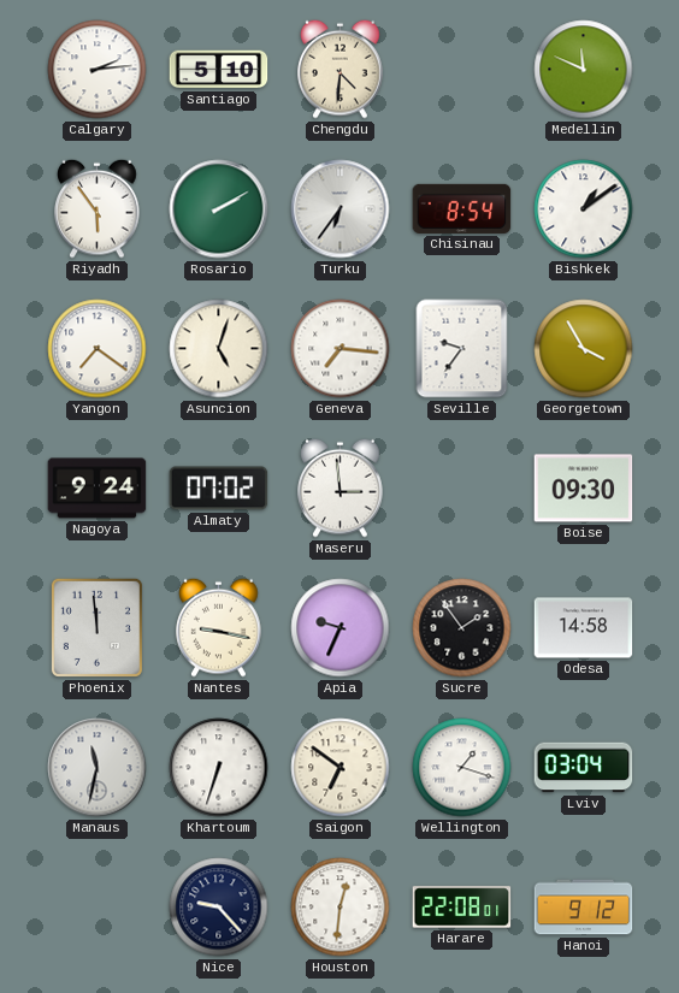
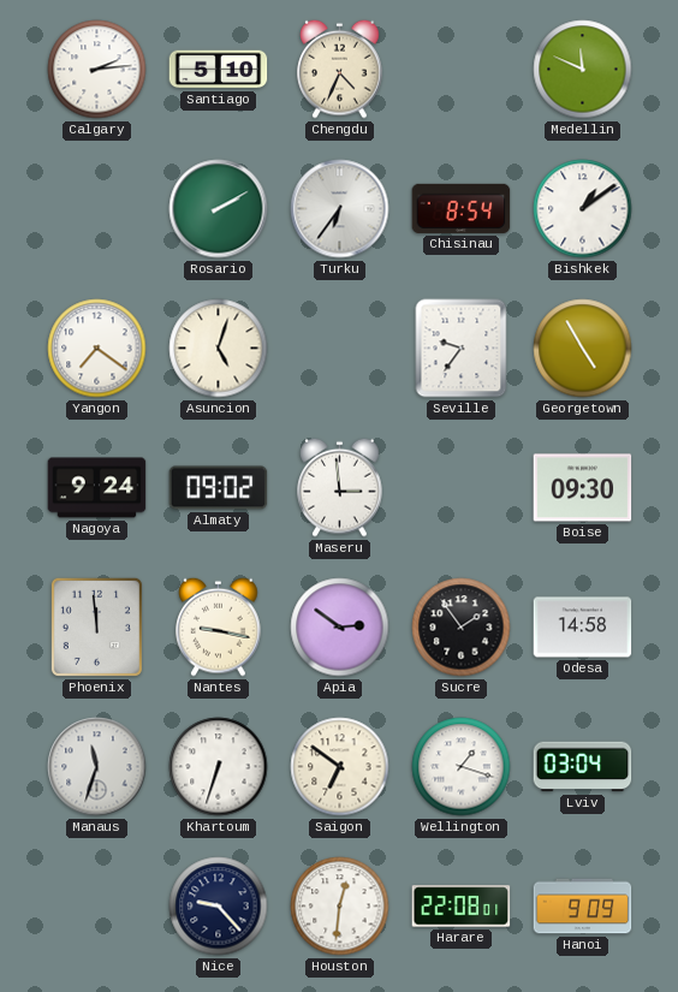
Chengdu: 4:31 -> 4:34 (340, 69)
Riyadh: 5:54 -> none (98, 208)
Geneva: 7:16 -> none (341, 349)
Georgetown: 3:55 -> 4:55 (583, 349)
Almaty: 07:02 -> 09:02 (219, 488)
Apia: 9:34 -> 2:51 (340, 628)
Manaus: 11:32 -> 11:33 (97, 767)
Hanoi: 9:12 -> 9:09 (583, 907)
